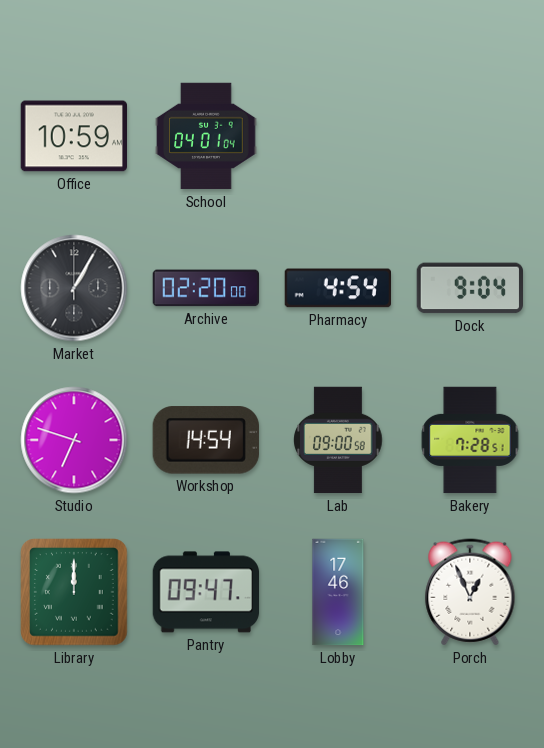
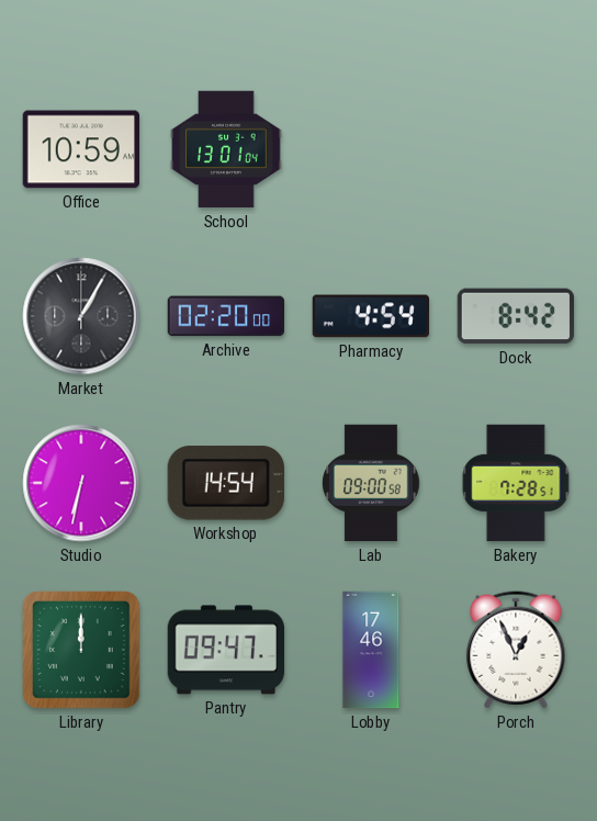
School: 04:01 -> 13:01 (226, 149)
Dock: 9:04 -> 8:42 (516, 316)
Studio: 6:48 -> 6:32 (81, 483)
